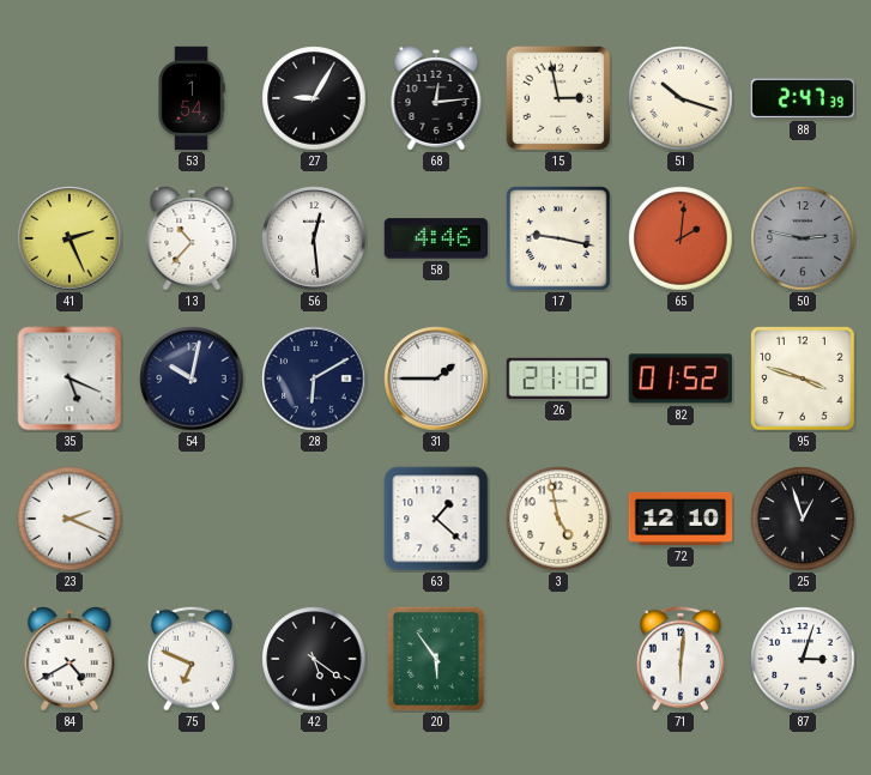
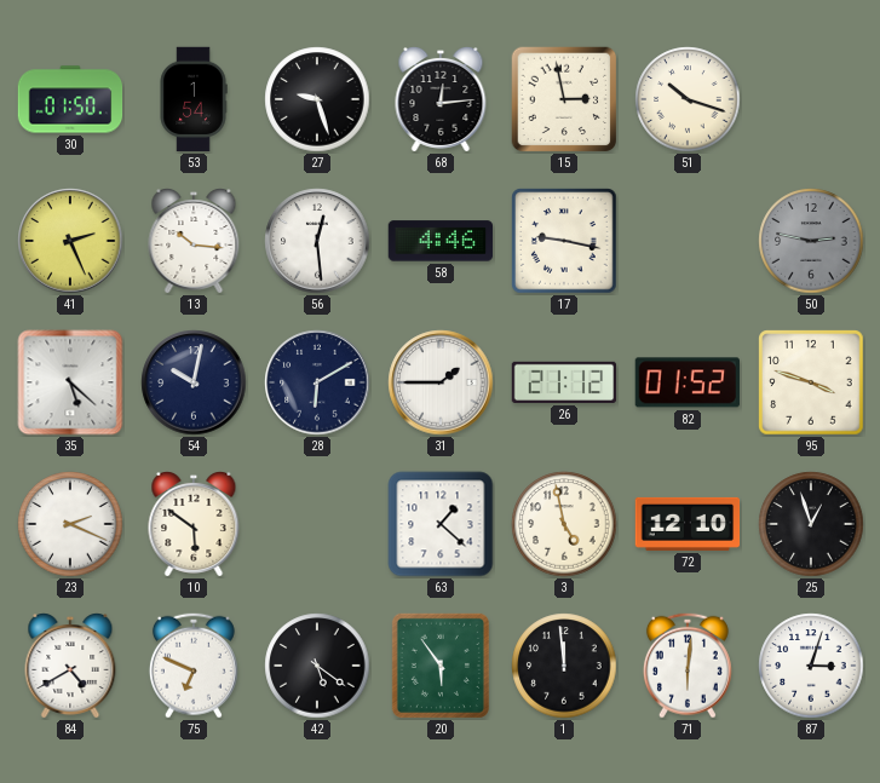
30: none -> 01:50 (70, 99)
27: 9:05 -> 9:27 (317, 99)
88: 2:47 -> none (802, 98)
13: 10:37 -> 10:16 (194, 242)
65: 2:01 -> none (681, 238)
35: 5:19 -> 5:22 (70, 382)
10: none -> 5:51 (194, 525)
1: none -> 11:59 (564, 666)
